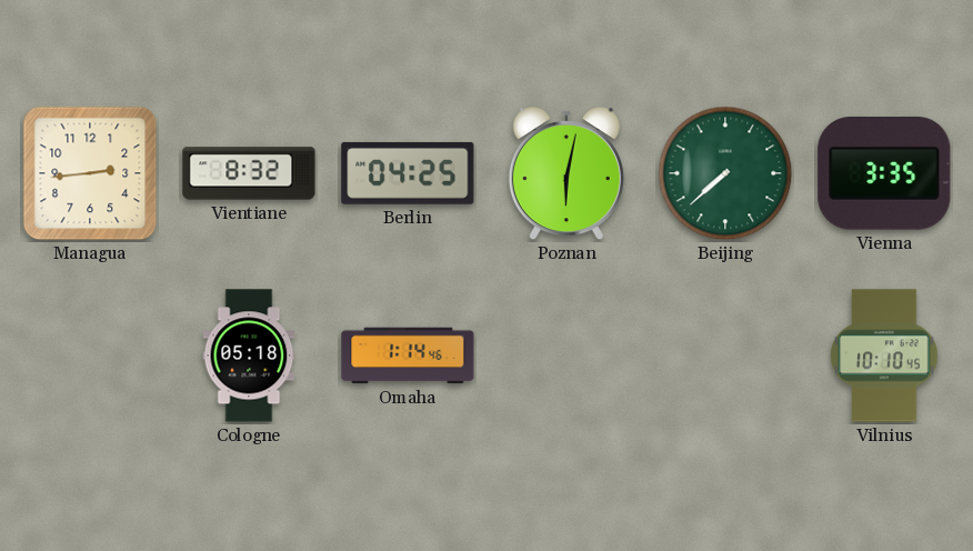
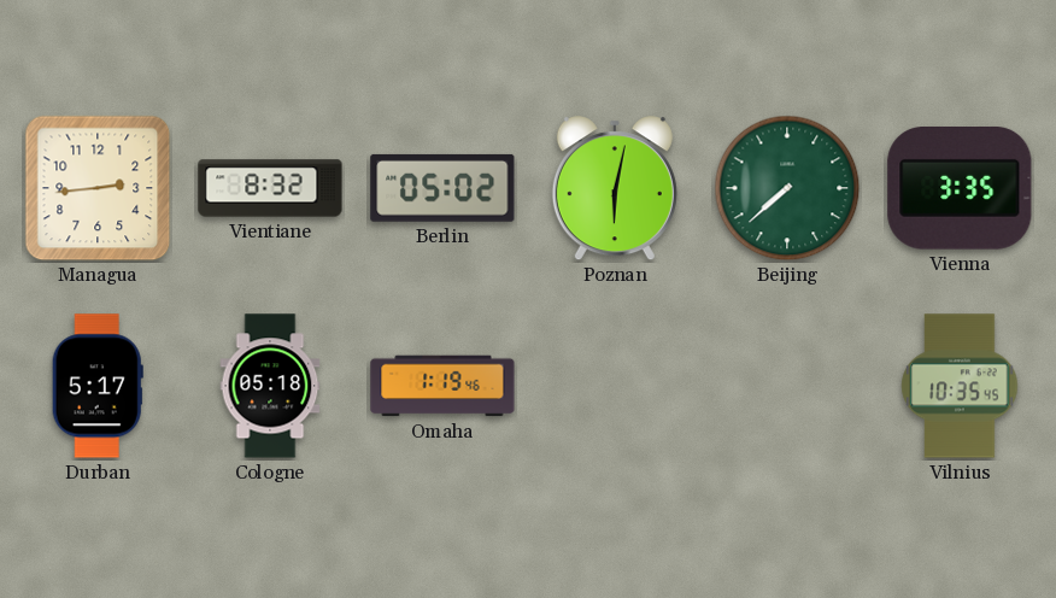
Berlin: 04:25 -> 05:02 (442, 188)
Durban: none -> 5:17 (98, 386)
Omaha: 1:14 -> 1:19 (442, 386)
Vilnius: 10:10 -> 10:35 (960, 386)
